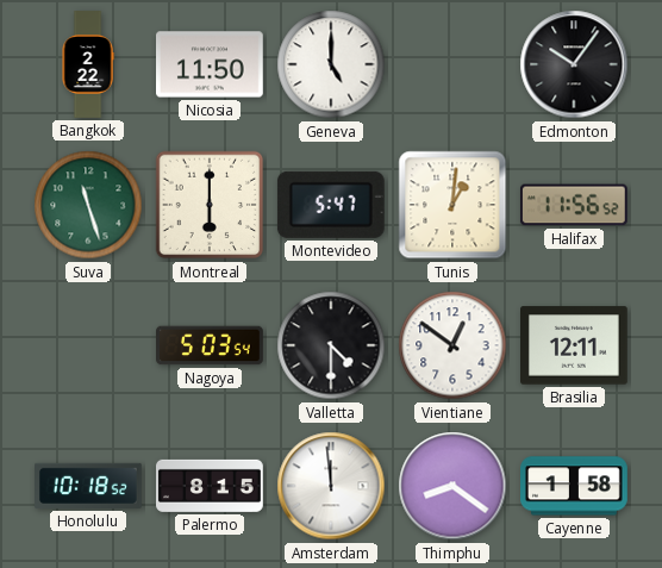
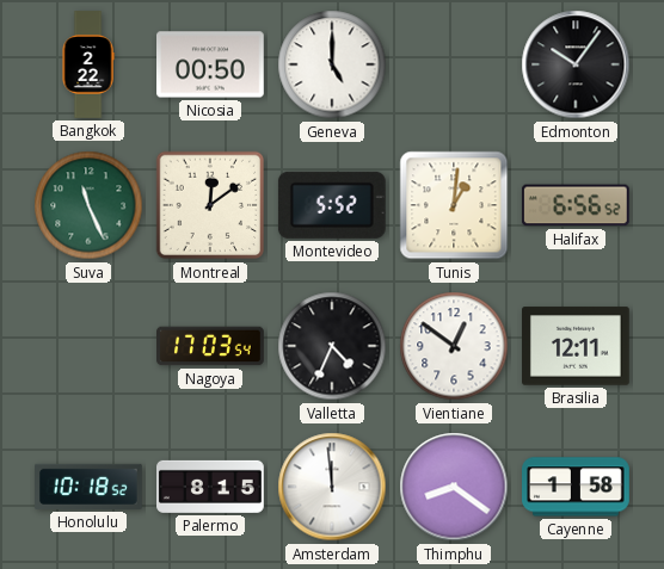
Nicosia: 11:50 -> 00:50 (211, 64)
Suva: 11:27 -> 11:26 (88, 205)
Montreal: 6:00 -> 12:09 (210, 205)
Montevideo: 5:47 -> 5:52 (332, 205)
Halifax: 11:56 -> 6:56 (576, 205)
Nagoya: 5:03 -> 17:03 (211, 346)
Valletta: 4:30 -> 4:34 (332, 346)
